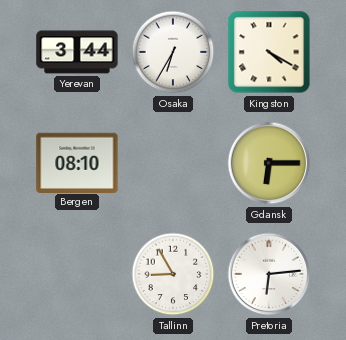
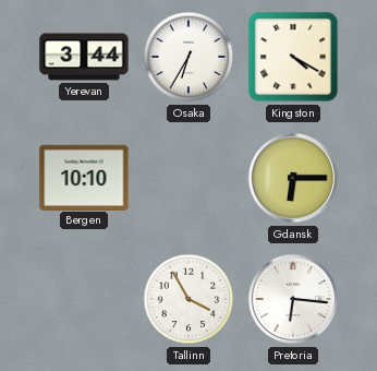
Bergen: 08:10 -> 10:10 (84, 177)
Tallinn: 8:55 -> 3:55 (188, 299)
Pretoria: 6:14 -> 6:16 (293, 299)
